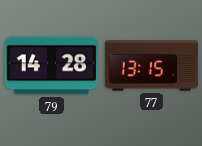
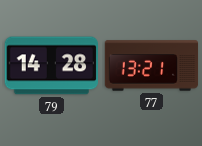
77: 13:15 -> 13:21 (152, 66)
